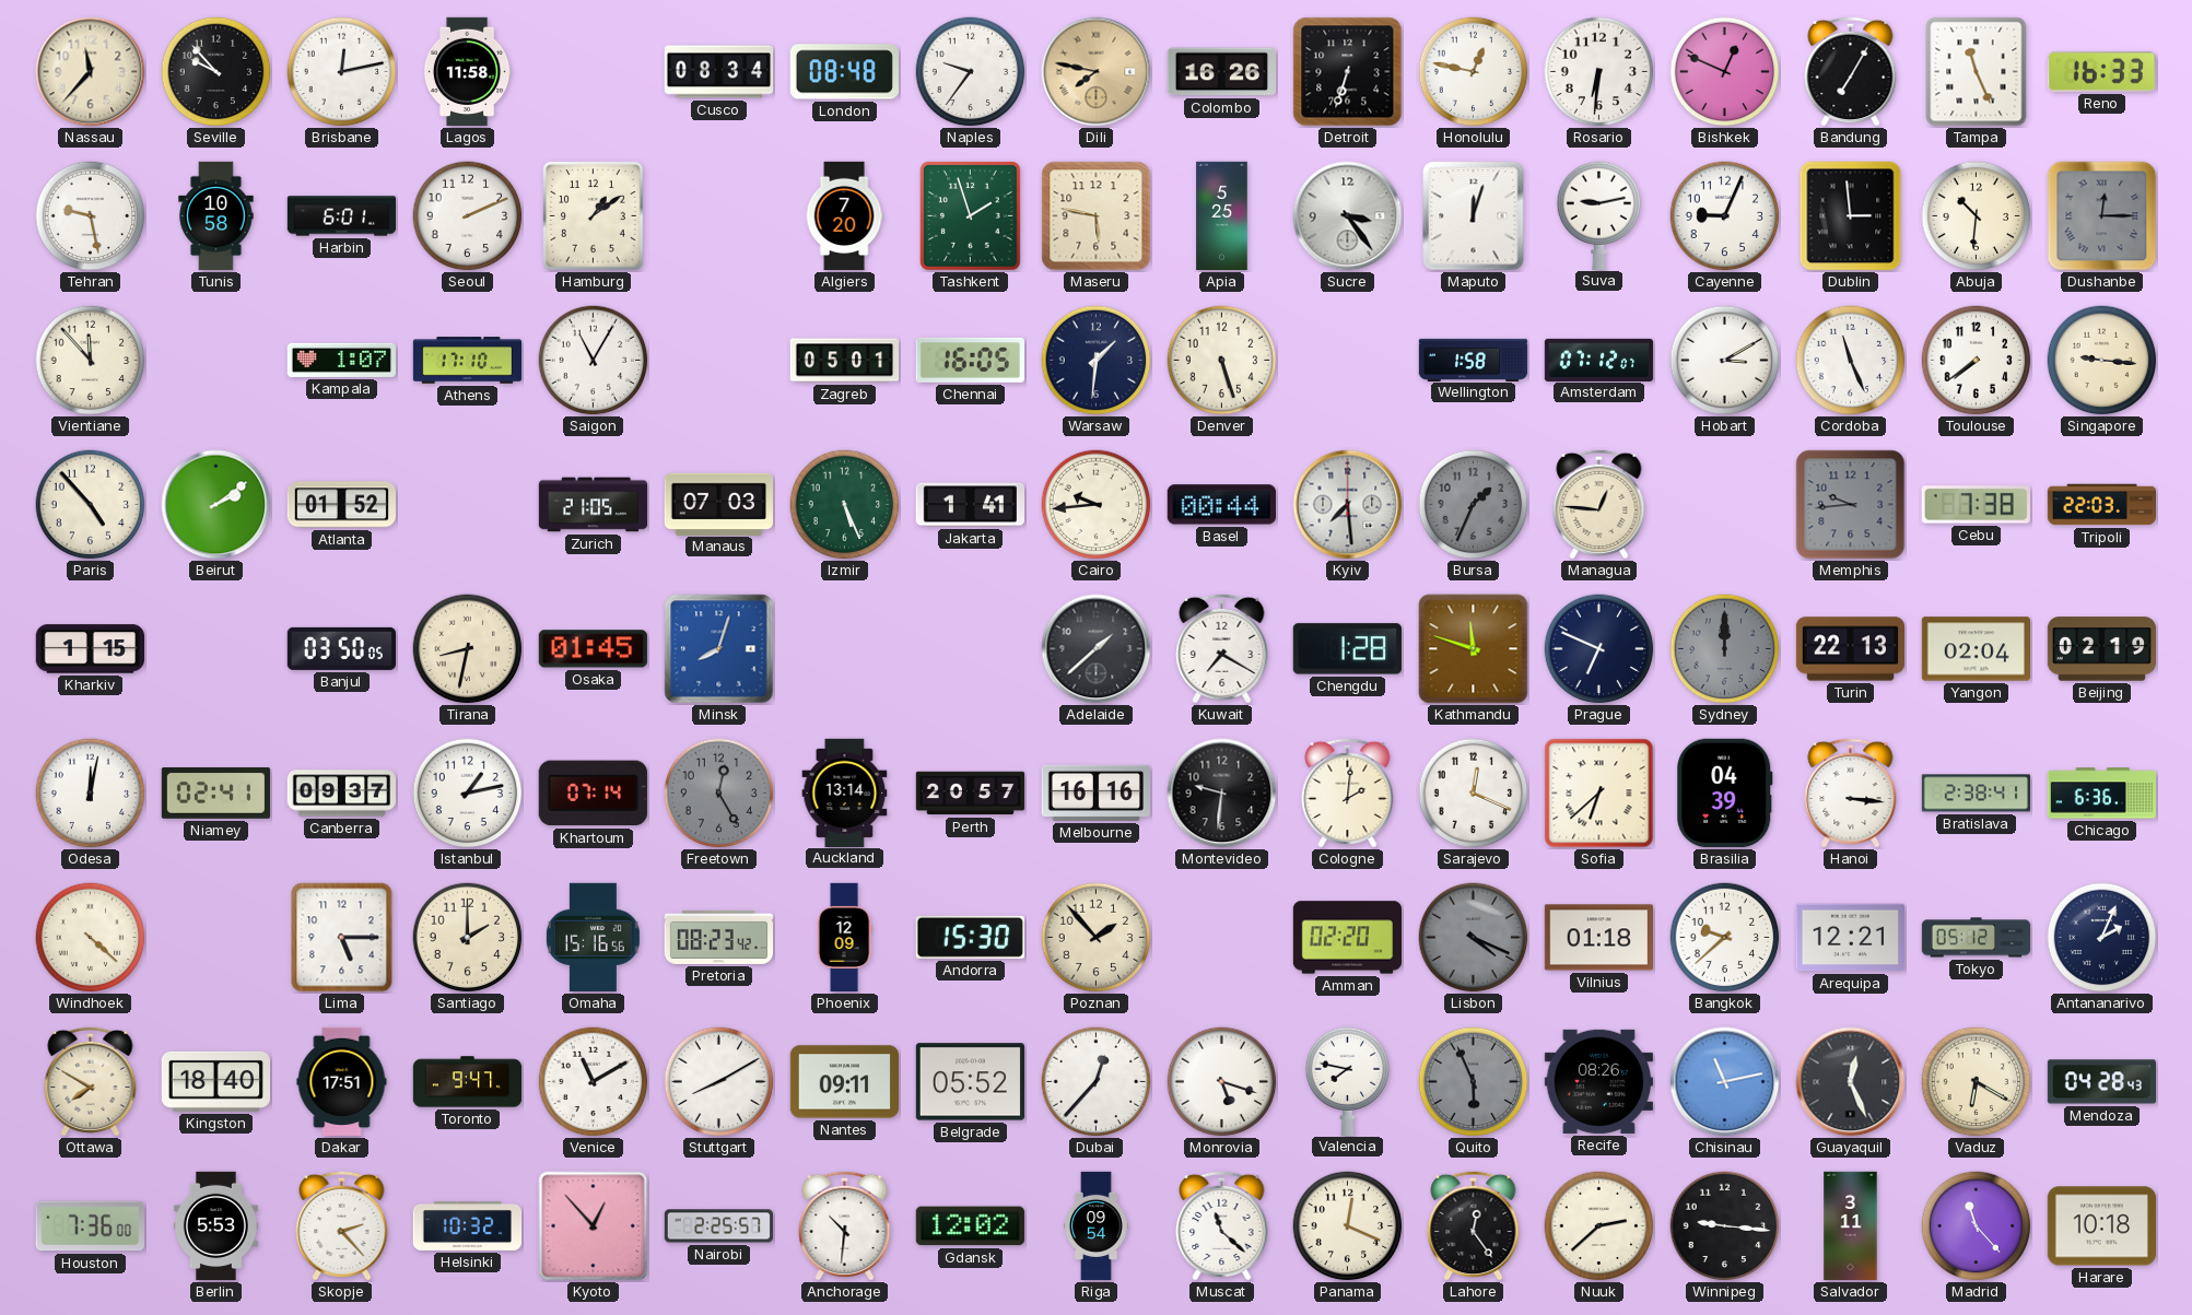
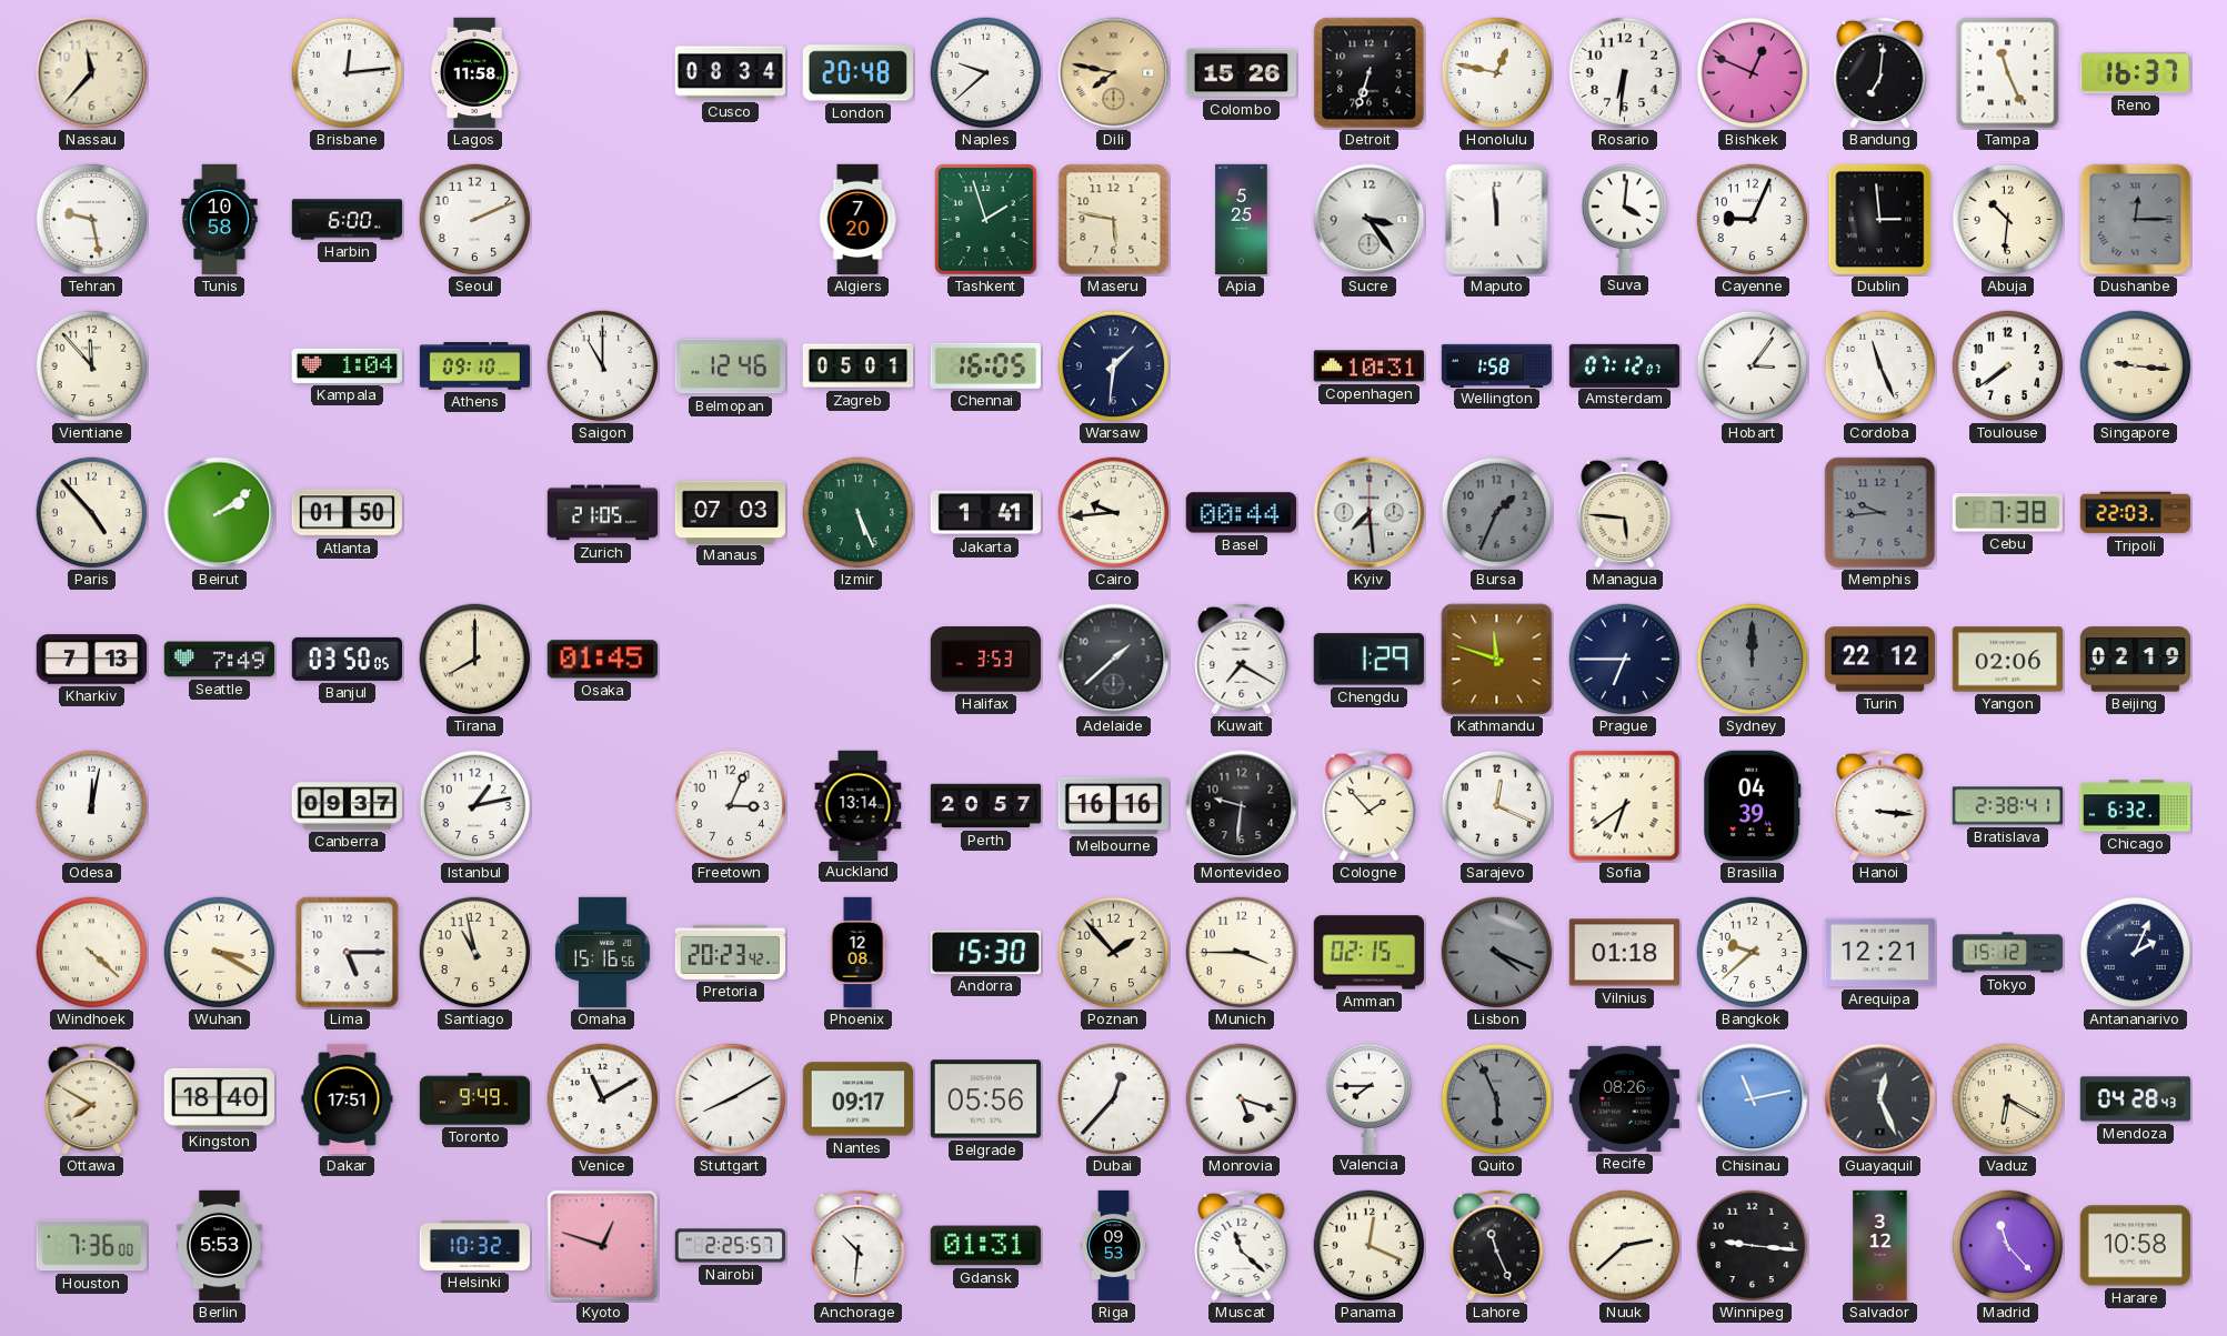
Seville: 9:53 -> none (216, 72)
Brisbane: 12:13 -> 12:14 (348, 73)
London: 08:48 -> 20:48 (857, 73)
Naples: 9:36 -> 9:38 (986, 73)
Colombo: 16:26 -> 15:26 (1241, 73)
Bandung: 7:05 -> 7:01 (1880, 72)
Reno: 16:33 -> 16:37 (2135, 72)
Harbin: 6:01 -> 6:00 (348, 220)
Hamburg: 1:09 -> none (594, 216)
Maputo: 12:03 -> 11:59 (1497, 220)
Suva: 9:13 -> 4:01 (1625, 219)
Kampala: 1:07 -> 1:04 (347, 365)
Athens: 17:10 -> 09:10 (475, 366)
Saigon: 11:05 -> 11:00 (603, 366)
Belmopan: none -> 12:46 (730, 366)
Denver: 5:27 -> none (1222, 361)
Copenhagen: none -> 10:31 (1368, 366)
Hobart: 3:10 -> 3:06 (1753, 366)
Atlanta: 01:52 -> 01:50 (347, 513)
Managua: 12:46 -> 5:46 (1625, 512)
Kharkiv: 1:15 -> 7:13 (91, 660)
Seattle: none -> 7:49 (219, 660)
Tirana: 8:32 -> 8:00 (475, 660)
Minsk: 8:03 -> none (719, 649)
Halifax: none -> 3:53 (985, 660)
Chengdu: 1:28 -> 1:29 (1368, 660)
Prague: 6:49 -> 6:45 (1625, 660)
Turin: 22:13 -> 22:12 (1879, 660)
Yangon: 02:04 -> 02:06 (2007, 660)
Niamey: 02:41 -> none (215, 794)
Khartoum: 07:14 -> none (593, 794)
Freetown: 12:25 -> 3:04 (731, 806)
Freetown dial: grey -> white (731, 806)
Cologne: 2:01 -> 1:53 (1370, 805)
Sofia: 6:38 -> 6:39 (1625, 806)
Chicago: 6:36 -> 6:32 (2135, 806)
Wuhan: none -> 3:20 (220, 953)
Santiago: 2:00 -> 10:58 (475, 953)
Pretoria: 08:23 -> 20:23 (730, 952)
Phoenix: 12:09 -> 12:08 (857, 953)
Munich: none -> 3:45 (1242, 953)
Amman: 02:20 -> 02:15 (1368, 953)
Tokyo: 05:12 -> 15:12 (2008, 953)
Toronto: 9:47 -> 9:49 (475, 1099)
Nantes: 09:11 -> 09:17 (857, 1099)
Belgrade: 05:52 -> 05:56 (985, 1099)
Valencia: 7:47 -> 7:45 (1370, 1098)
Skopje: 2:23 -> none (342, 1225)
Kyoto: 12:53 -> 12:48 (603, 1246)
Gdansk: 12:02 -> 01:31 (985, 1246)
Riga: 09:54 -> 09:53 (1114, 1246)
Lahore: 12:24 -> 11:26 (1497, 1245)
Salvador: 3:11 -> 3:12 (1880, 1246)
Harare: 10:18 -> 10:58 (2135, 1246)
